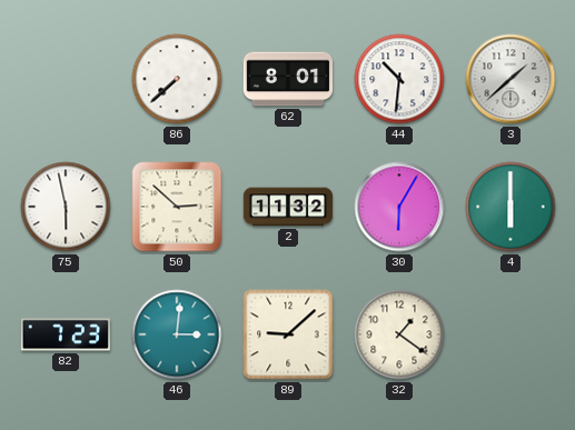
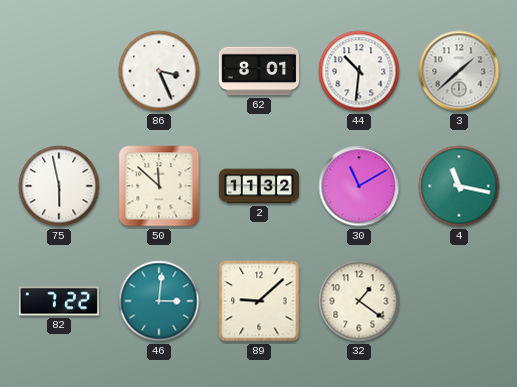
86: 7:38 -> 3:26 (159, 71)
50: 2:52 -> 11:52 (159, 186)
30: 6:05 -> 11:10 (359, 186)
4: 6:00 -> 11:17 (459, 186)
82: 7:23 -> 7:22 (58, 301)
